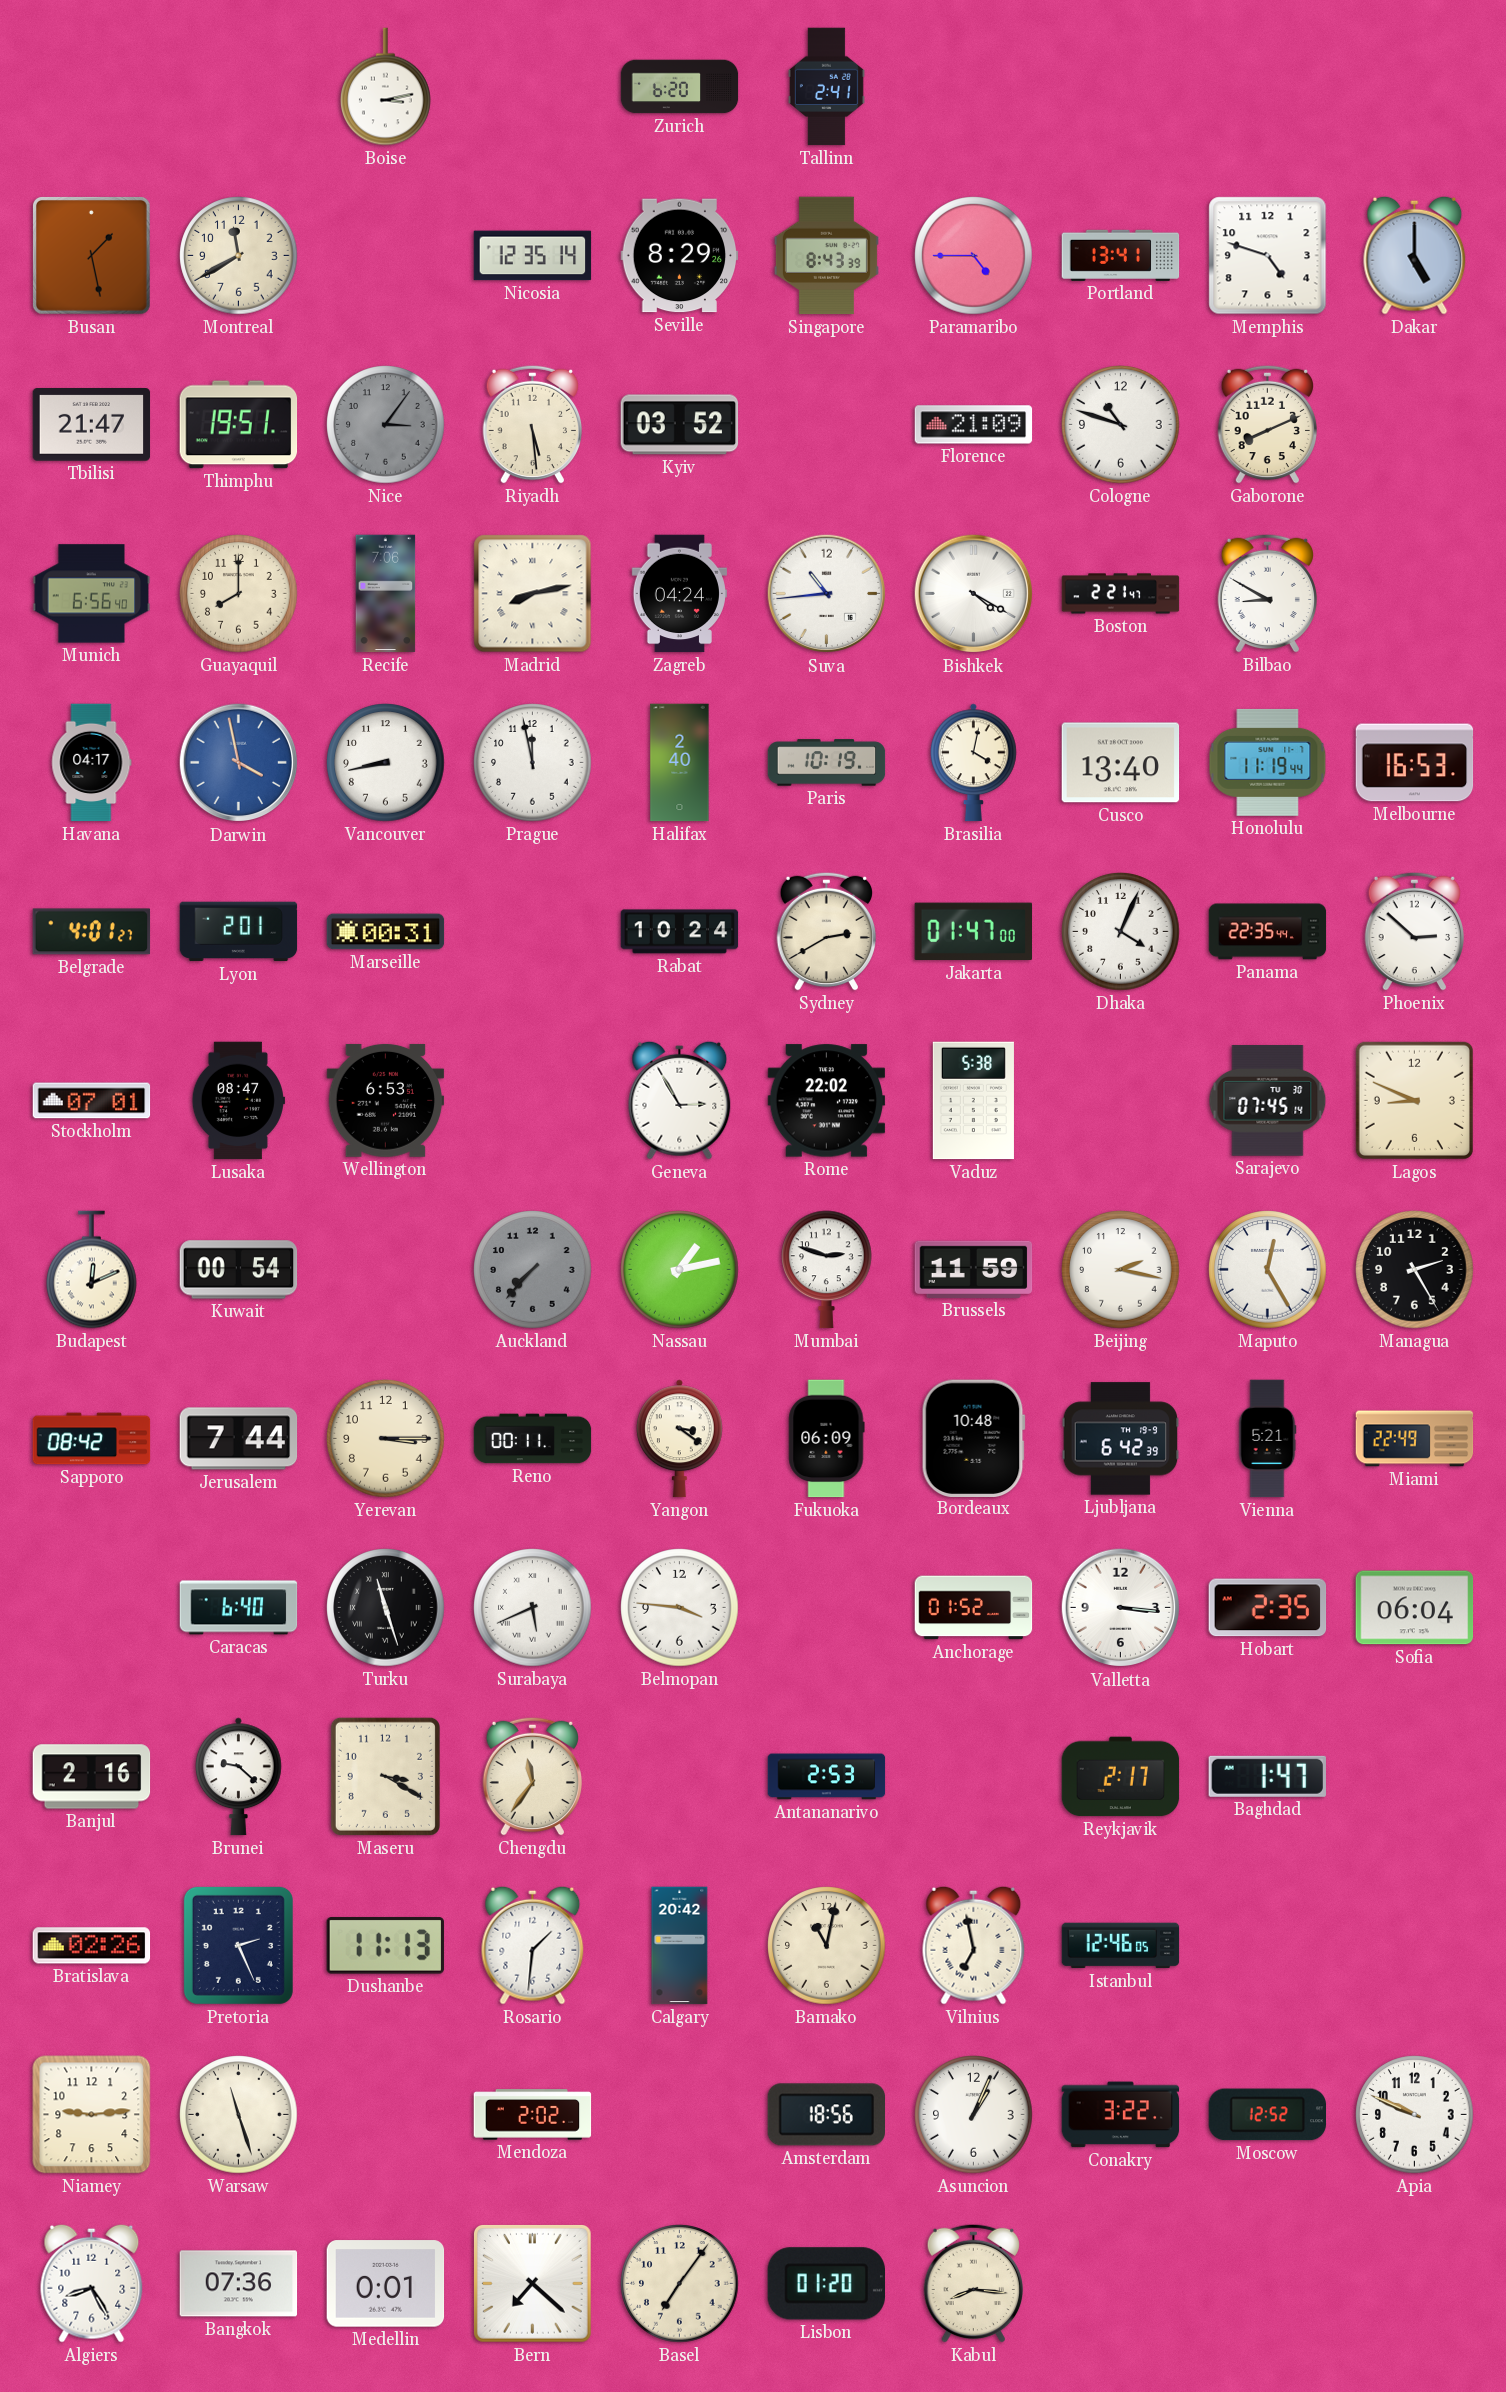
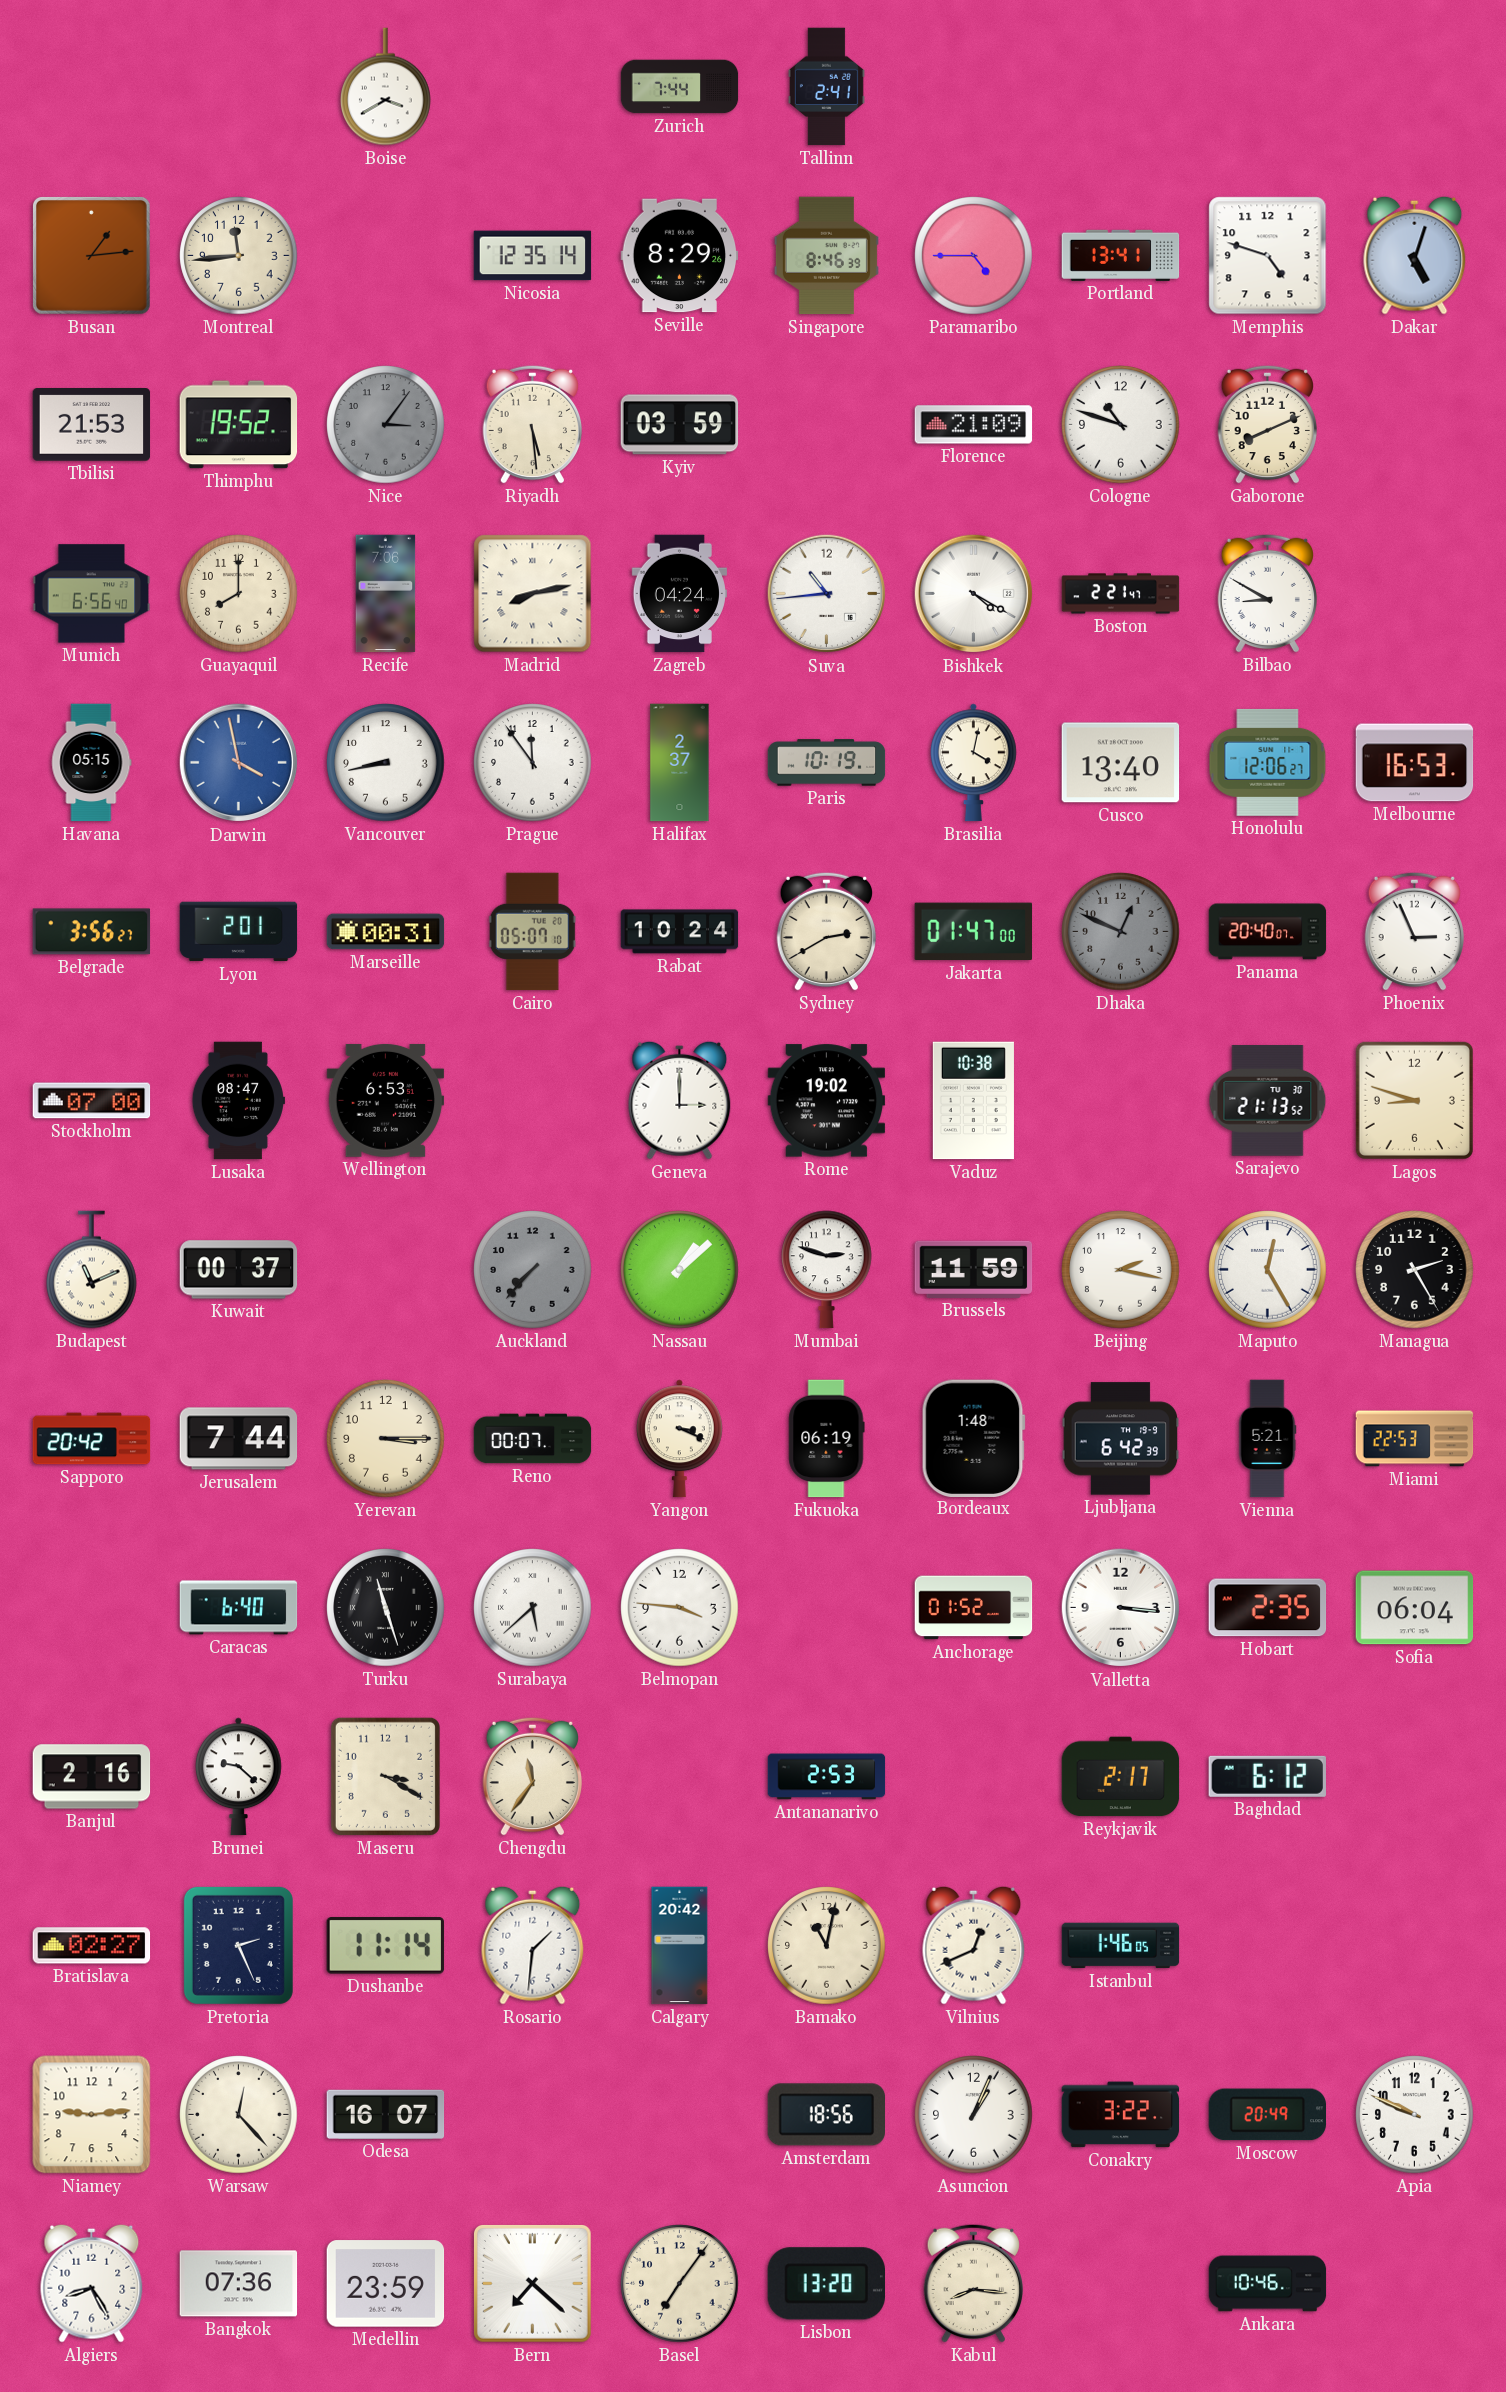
Boise: 3:13 -> 3:40 (386, 87)
Zurich: 6:20 -> 7:44 (680, 87)
Busan: 1:28 -> 1:14 (91, 255)
Montreal: 11:40 -> 11:44 (239, 256)
Singapore: 8:43 -> 8:46 (826, 256)
Dakar: 5:00 -> 5:03 (1415, 255)
Tbilisi: 21:47 -> 21:53 (92, 425)
Thimphu: 19:51 -> 19:52 (239, 425)
Kyiv: 03:52 -> 03:59 (680, 425)
Havana: 04:17 -> 05:15 (92, 763)
Prague: 11:58 -> 11:54 (533, 763)
Halifax: 2:40 -> 2:37 (680, 763)
Honolulu: 11:19 -> 12:06 (1268, 762)
Belgrade: 4:01 -> 3:56 (92, 932)
Cairo: none -> 05:07 (532, 932)
Dhaka: 4:04 -> 12:49 (1121, 932)
Dhaka dial: white -> grey (1121, 932)
Panama: 22:35 -> 20:40 (1268, 932)
Phoenix: 2:52 -> 2:56 (1414, 931)
Stockholm: 07:01 -> 07:00 (92, 1101)
Geneva: 2:55 -> 3:00 (680, 1100)
Rome: 22:02 -> 19:02 (827, 1101)
Vaduz: 5:38 -> 10:38 (973, 1101)
Sarajevo: 07:45 -> 21:13 (1268, 1101)
Lagos: 8:49 -> 8:48 (1414, 1100)
Budapest: 12:11 -> 11:11 (92, 1270)
Kuwait: 00:54 -> 00:37 (239, 1270)
Nassau: 1:13 -> 1:08 (680, 1270)
Sapporo: 08:42 -> 20:42 (92, 1439)
Reno: 00:11 -> 00:07 (533, 1439)
Yangon: 3:21 -> 3:19 (679, 1439)
Fukuoka: 06:09 -> 06:19 (827, 1439)
Bordeaux: 10:48 -> 1:48 (973, 1438)
Miami: 22:49 -> 22:53 (1415, 1439)
Surabaya: 5:41 -> 5:38 (533, 1608)
Baghdad: 1:47 -> 6:12 (1267, 1776)
Bratislava: 02:26 -> 02:27 (92, 1946)
Dushanbe: 11:13 -> 11:14 (385, 1946)
Vilnius: 6:58 -> 12:41 (974, 1945)
Istanbul: 12:46 -> 1:46 (1121, 1946)
Warsaw: 11:27 -> 12:23 (239, 2115)
Odesa: none -> 16:07 (386, 2114)
Mendoza: 2:02 -> none (533, 2115)
Moscow: 12:52 -> 20:49 (1268, 2115)
Medellin: 0:01 -> 23:59 (386, 2284)
Lisbon: 01:20 -> 13:20 (826, 2284)
Ankara: none -> 10:46 (1268, 2284)
